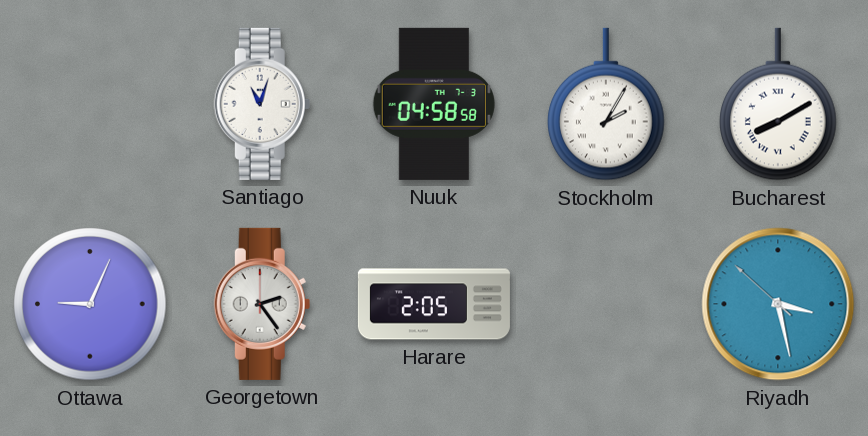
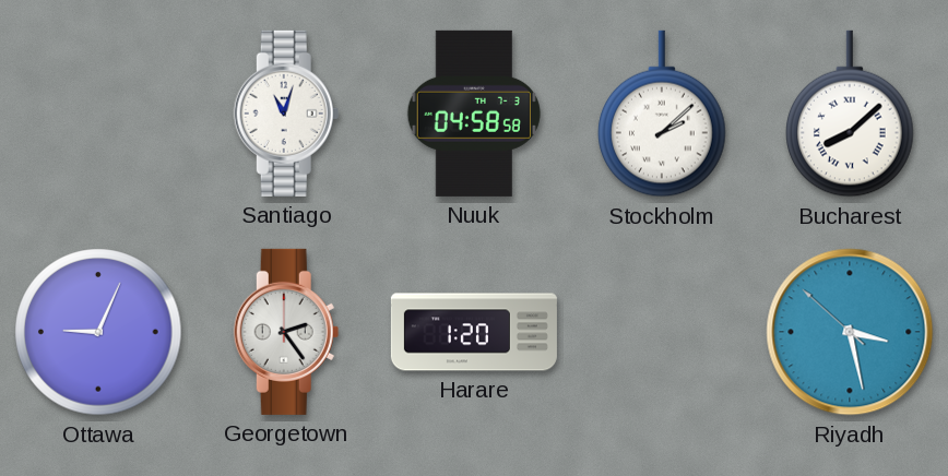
Stockholm: 2:05 -> 2:08 (662, 114)
Bucharest: 8:10 -> 8:08 (850, 114)
Harare: 2:05 -> 1:20 (474, 332)
